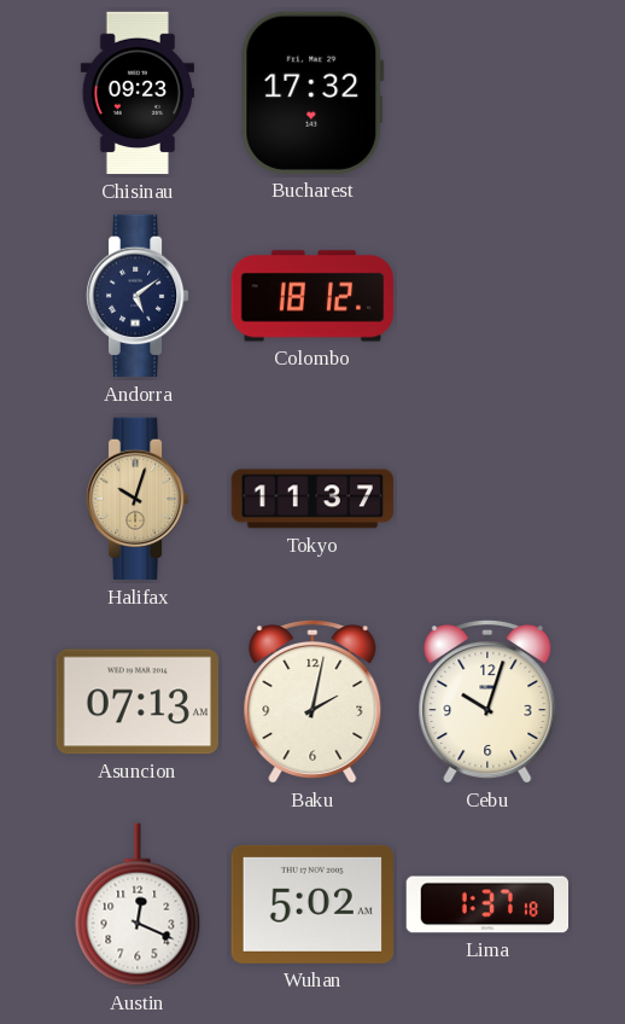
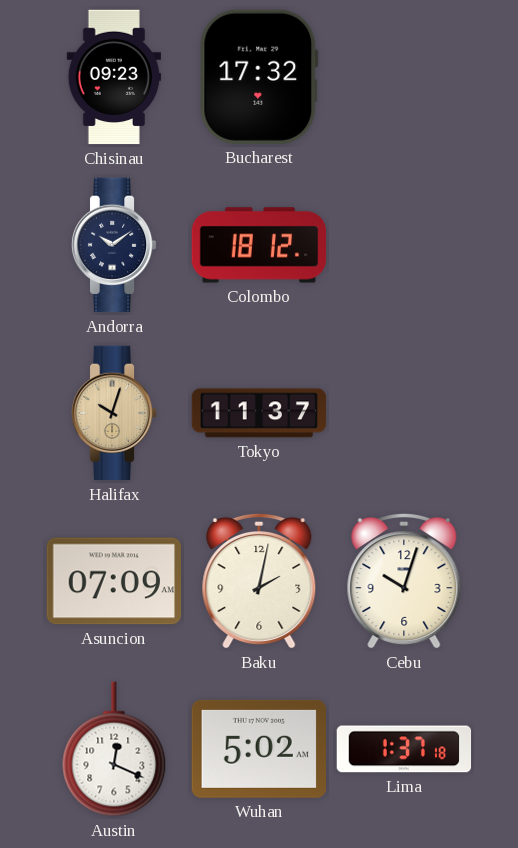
Andorra: 5:09 -> 10:09 (114, 245)
Asuncion: 07:13 -> 07:09 (113, 581)
